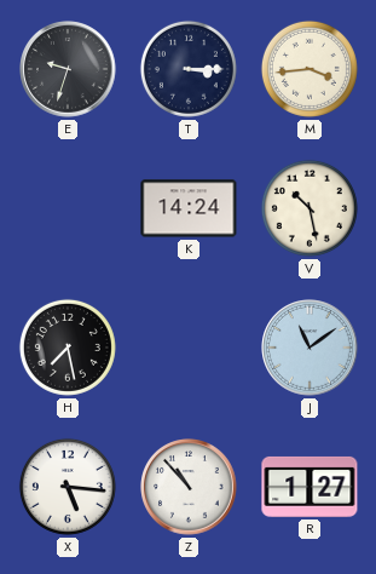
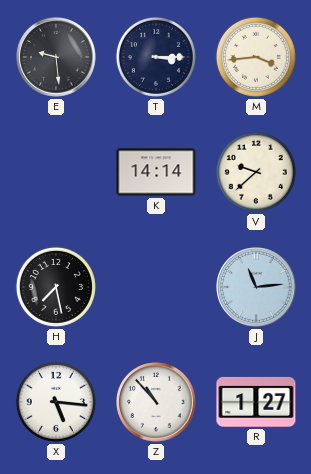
E: 9:33 -> 9:29 (56, 57)
K: 14:24 -> 14:14 (156, 172)
V: 10:28 -> 9:38 (256, 172)
J: 11:09 -> 11:14 (256, 287)
